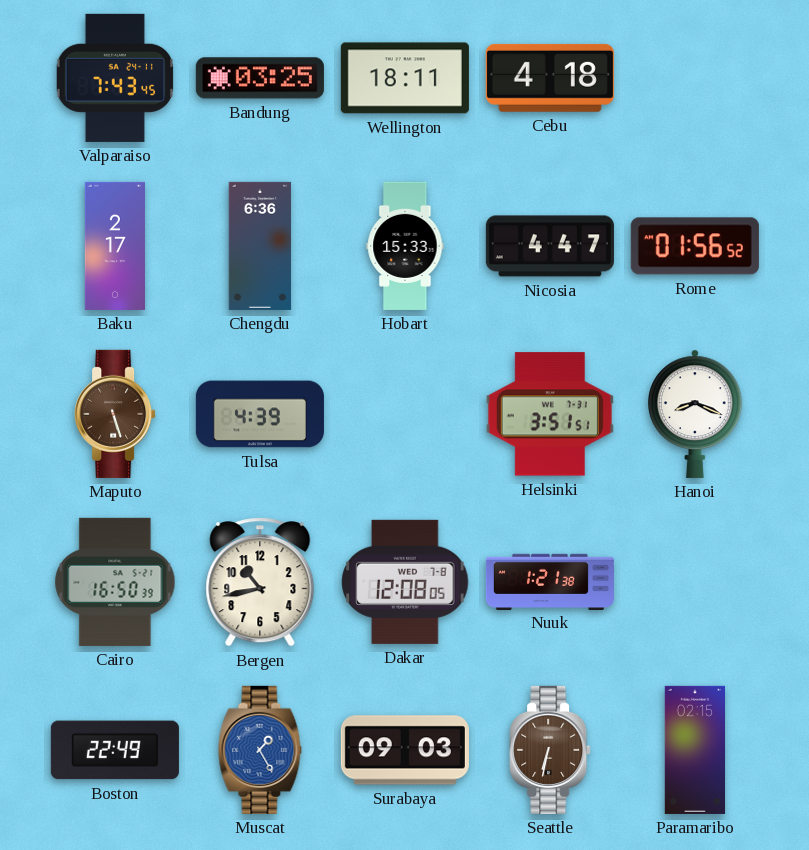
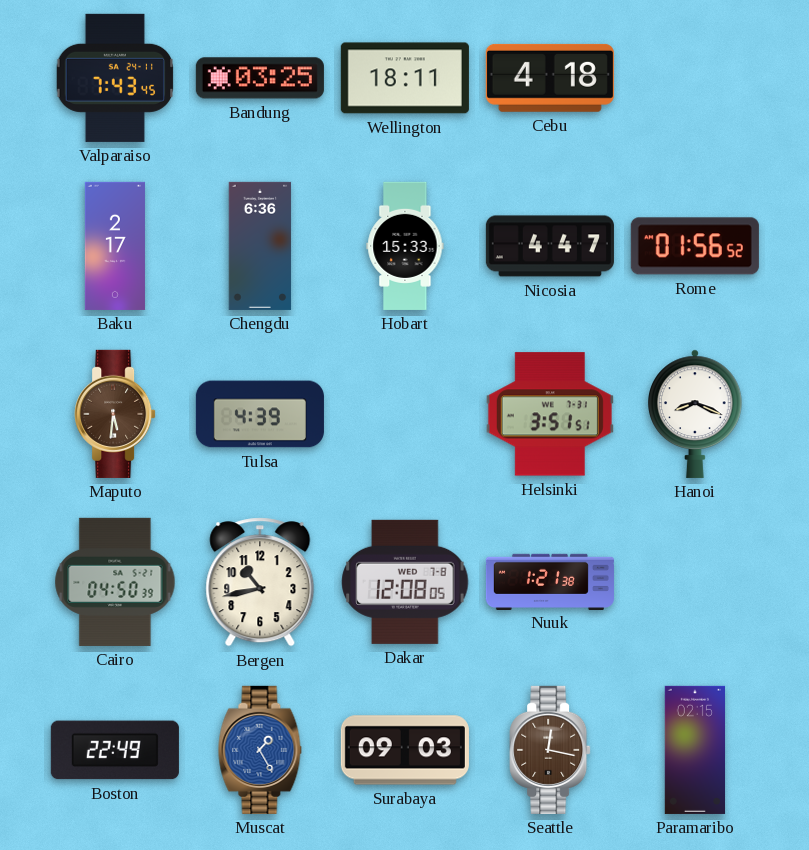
Maputo: 5:27 -> 5:31 (115, 414)
Cairo: 16:50 -> 04:50 (115, 582)
Seattle: 6:32 -> 12:17 (550, 750)
